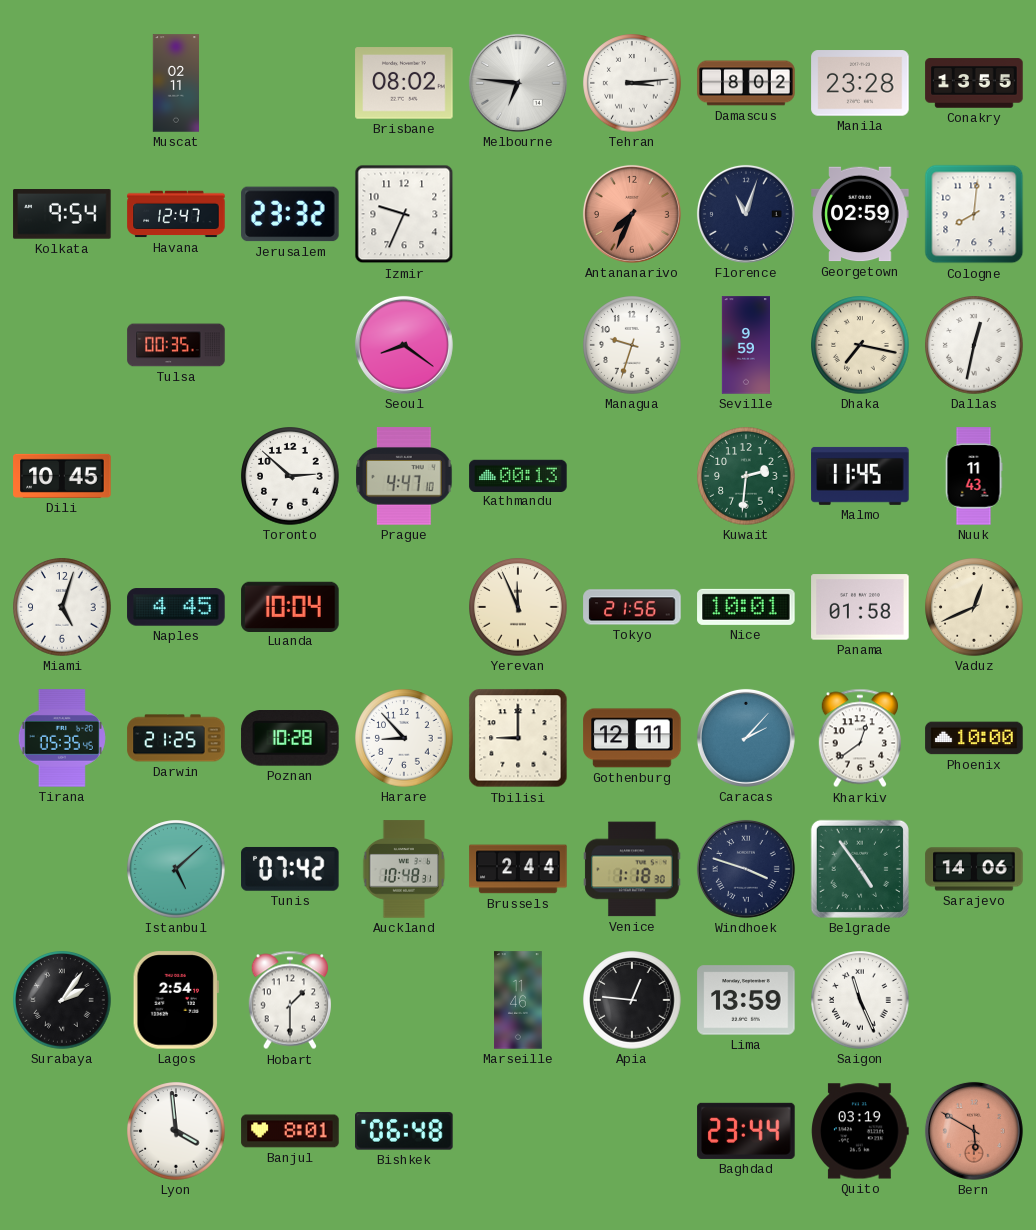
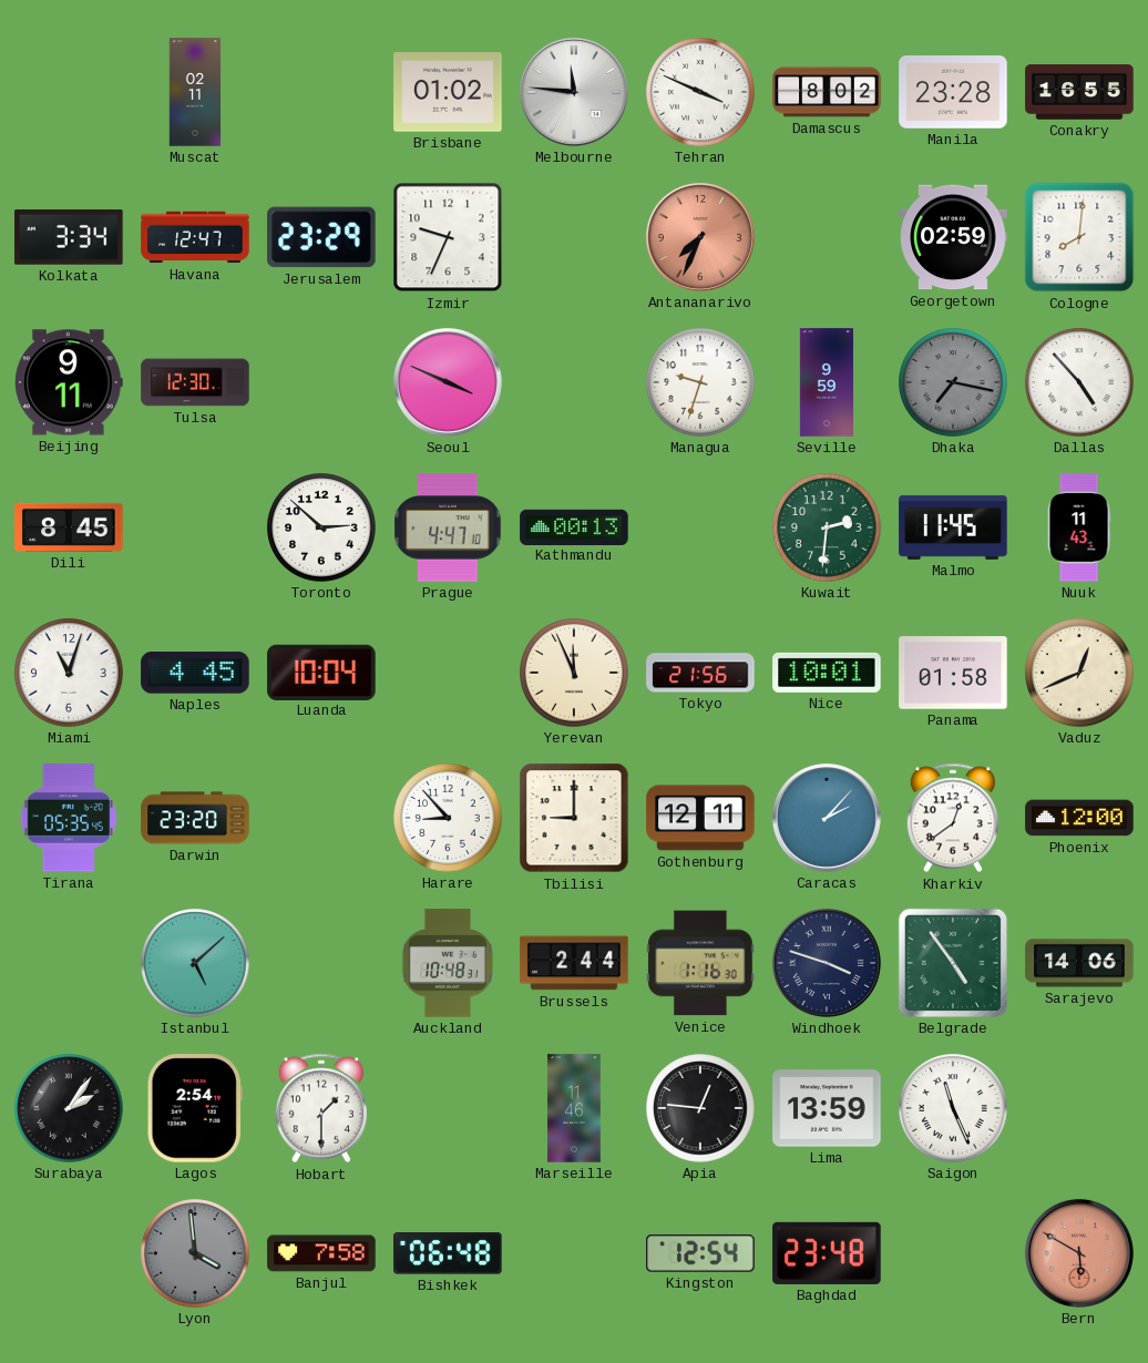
Brisbane: 08:02 -> 01:02 (448, 92)
Melbourne: 6:46 -> 11:46 (574, 92)
Tehran: 3:14 -> 3:49 (700, 92)
Conakry: 13:55 -> 16:55 (1079, 92)
Kolkata: 9:54 -> 3:34 (69, 237)
Jerusalem: 23:32 -> 23:29 (321, 237)
Florence: 11:03 -> none (746, 214)
Beijing: none -> 9:11 (70, 382)
Tulsa: 00:35 -> 12:30 (195, 382)
Seoul: 8:21 -> 3:49 (448, 382)
Dhaka dial: cream -> grey (953, 382)
Dallas: 12:32 -> 4:53 (1079, 382)
Dili: 10:45 -> 8:45 (69, 527)
Miami: 5:03 -> 11:03 (69, 673)
Darwin: 21:25 -> 23:20 (195, 818)
Poznan: 10:28 -> none (290, 738)
Phoenix: 10:00 -> 12:00 (1079, 818)
Tunis: 07:42 -> none (290, 869)
Venice: 1:18 -> 1:16 (700, 963)
Lyon dial: white -> grey (195, 1253)
Banjul: 8:01 -> 7:58 (321, 1253)
Kingston: none -> 12:54 (700, 1253)
Baghdad: 23:44 -> 23:48 (827, 1253)
Quito: 03:19 -> none (860, 1131)
